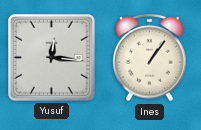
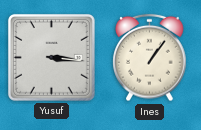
Yusuf: 12:16 -> 3:16 (51, 57)
